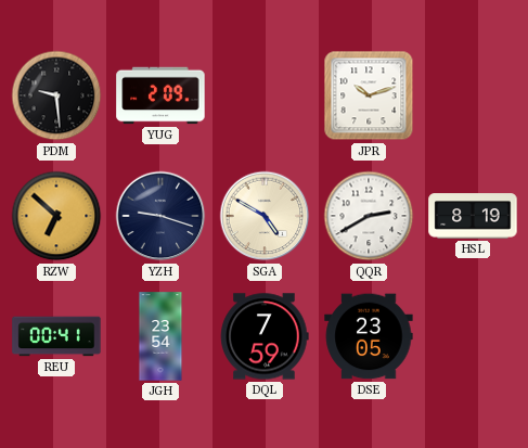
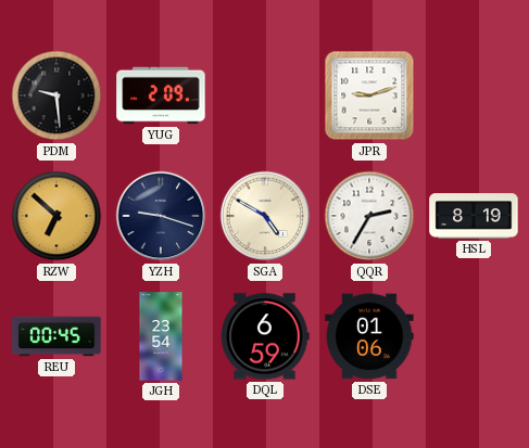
JPR: 10:12 -> 9:12 (369, 95)
QQR: 2:40 -> 2:35 (369, 216)
REU: 00:41 -> 00:45 (56, 336)
DQL: 7:59 -> 6:59 (265, 336)
DSE: 23:05 -> 01:06 (369, 336)
